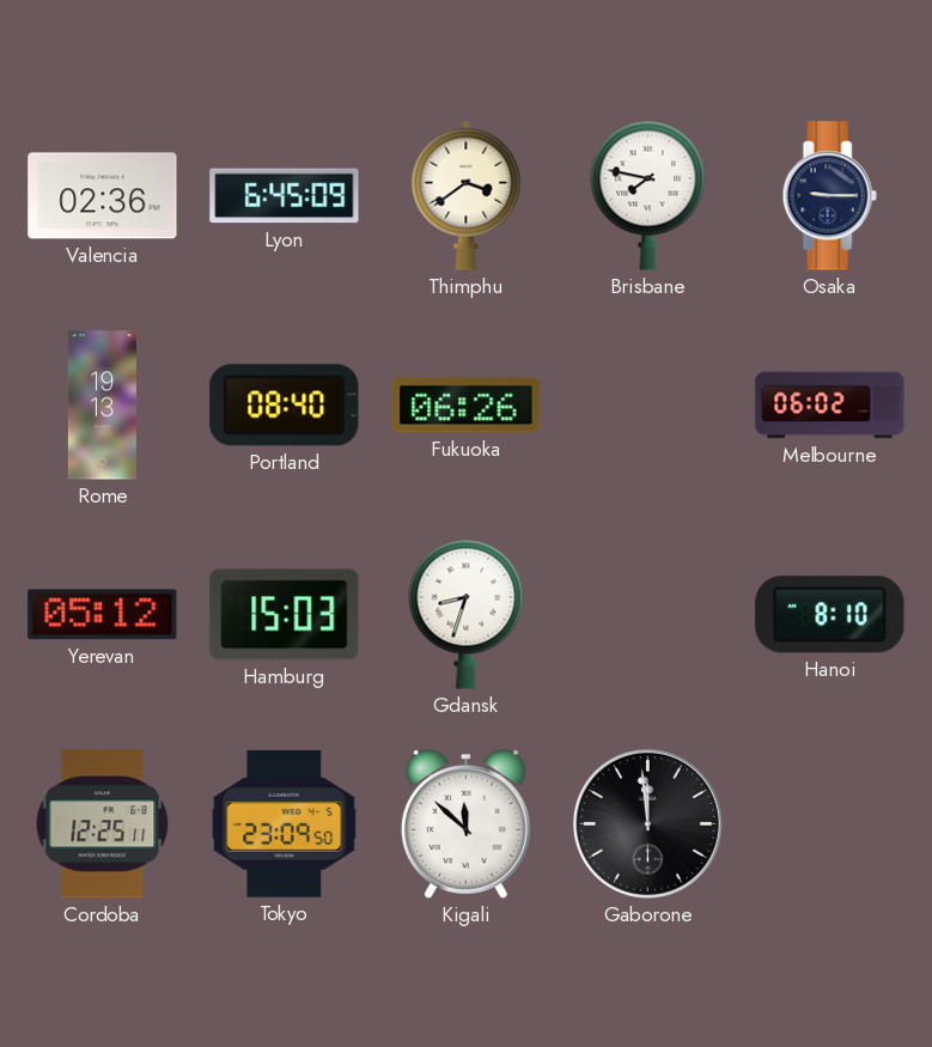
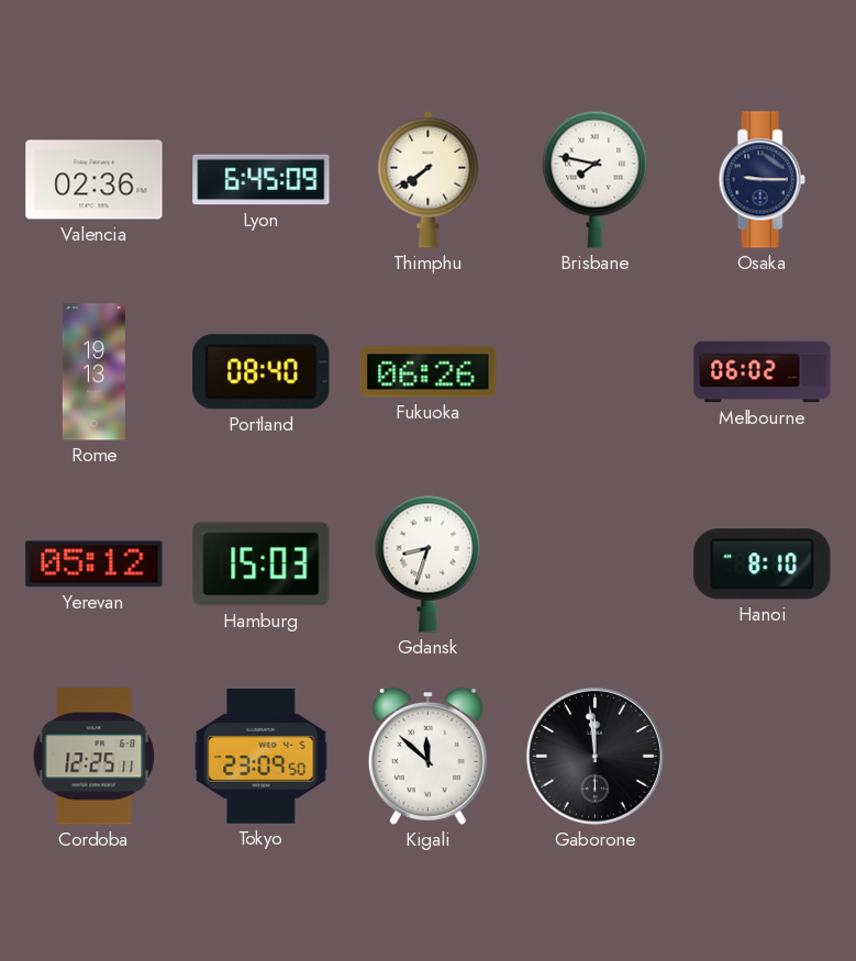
Thimphu: 3:39 -> 7:39 (429, 179)
